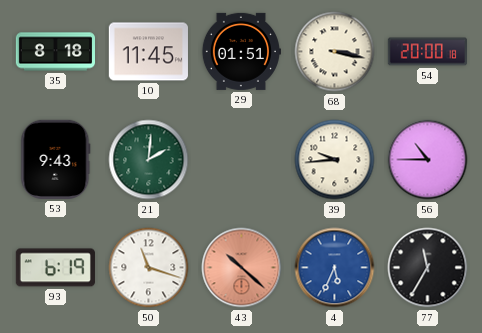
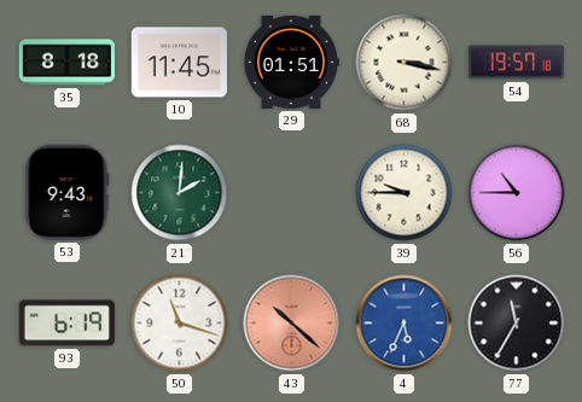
54: 20:00 -> 19:57 (516, 63)
39: 9:44 -> 9:45 (405, 193)
